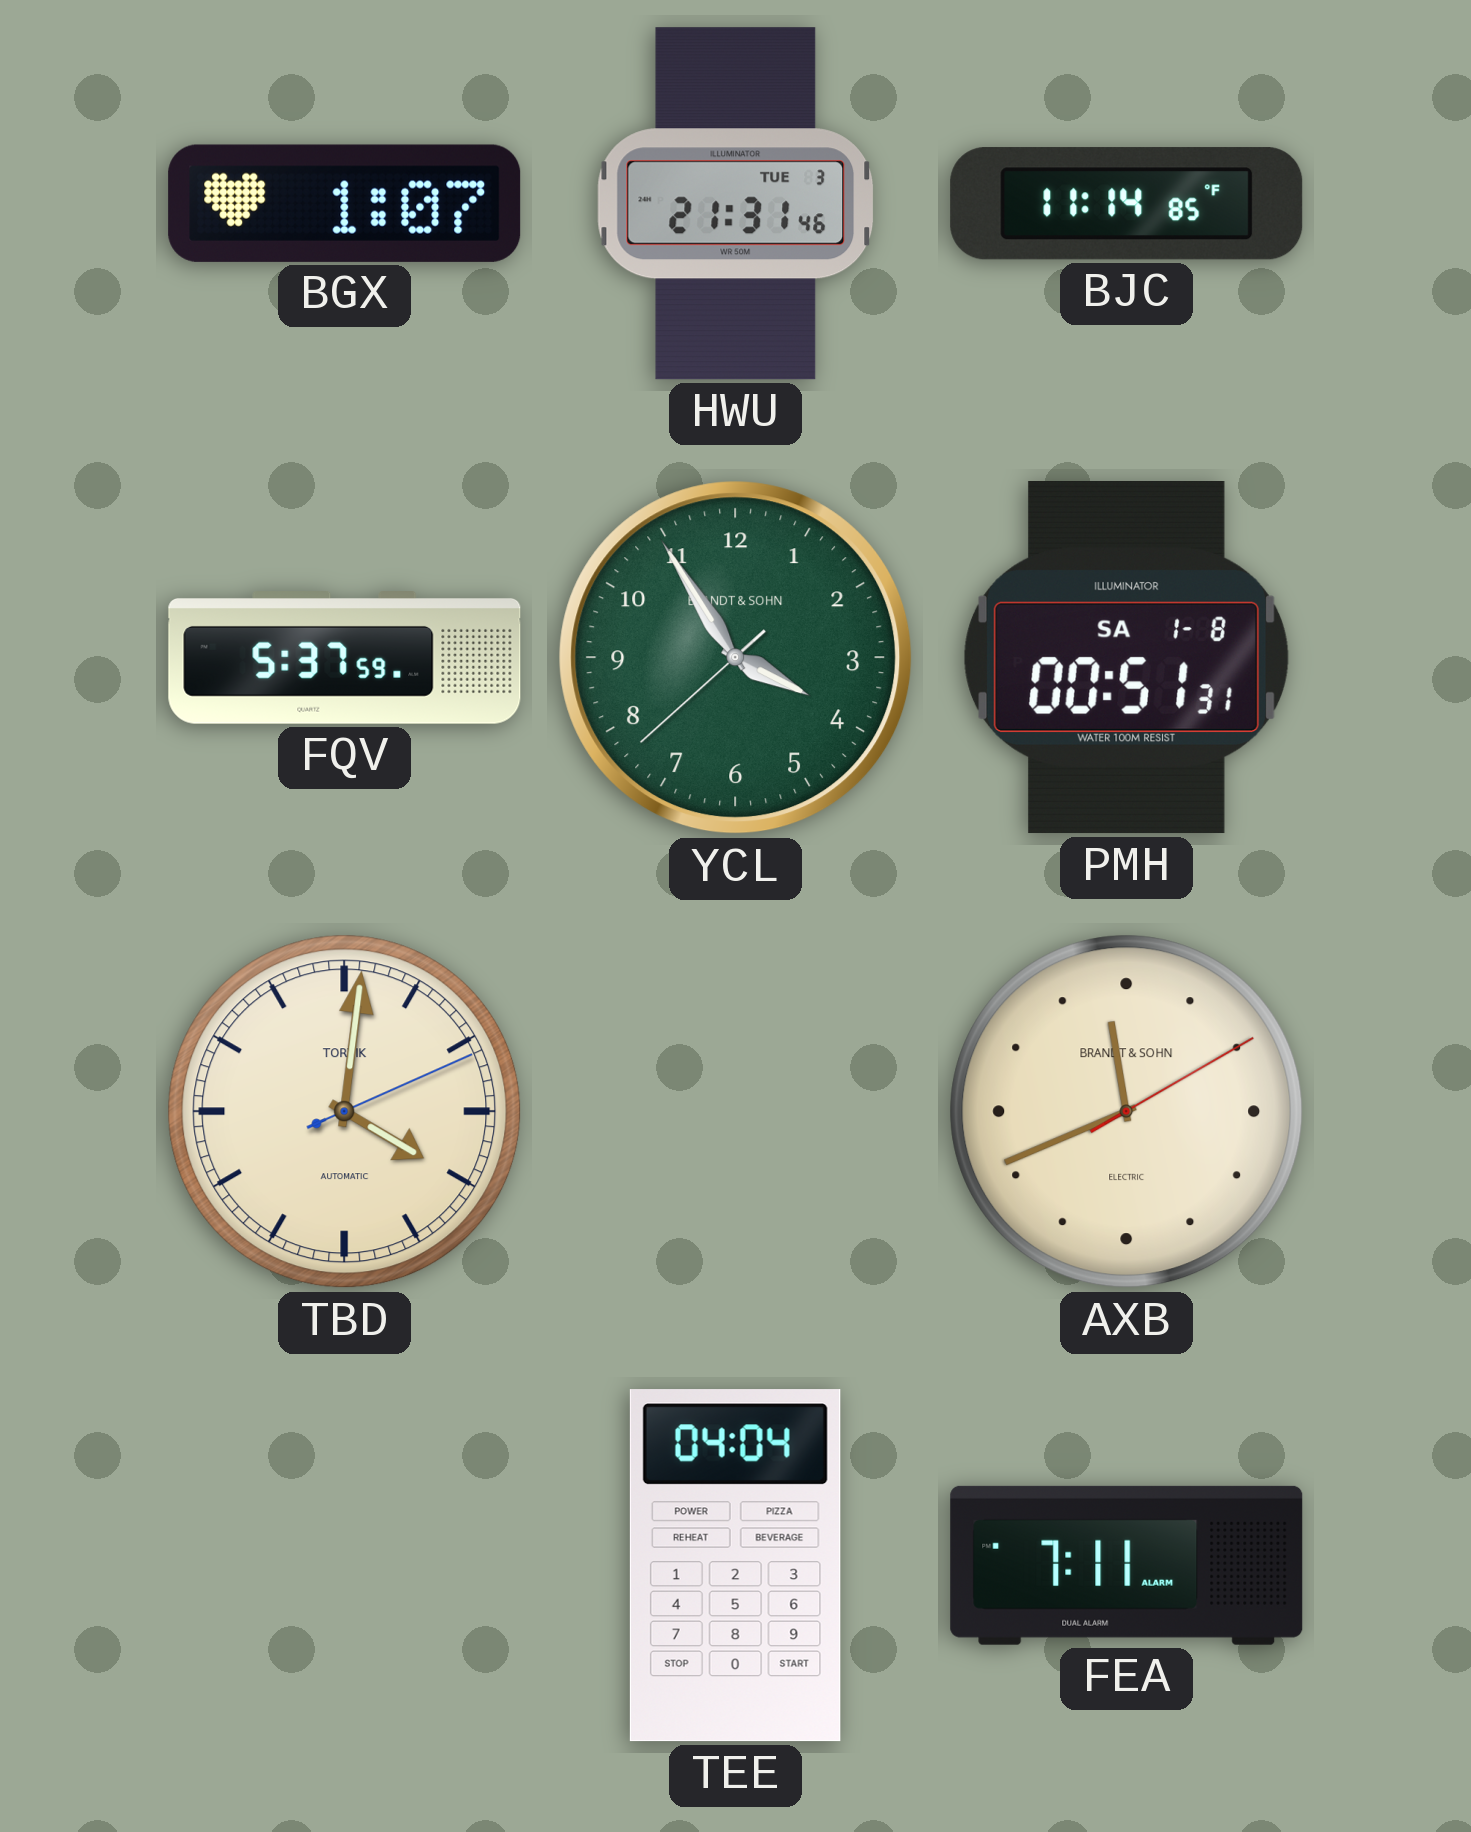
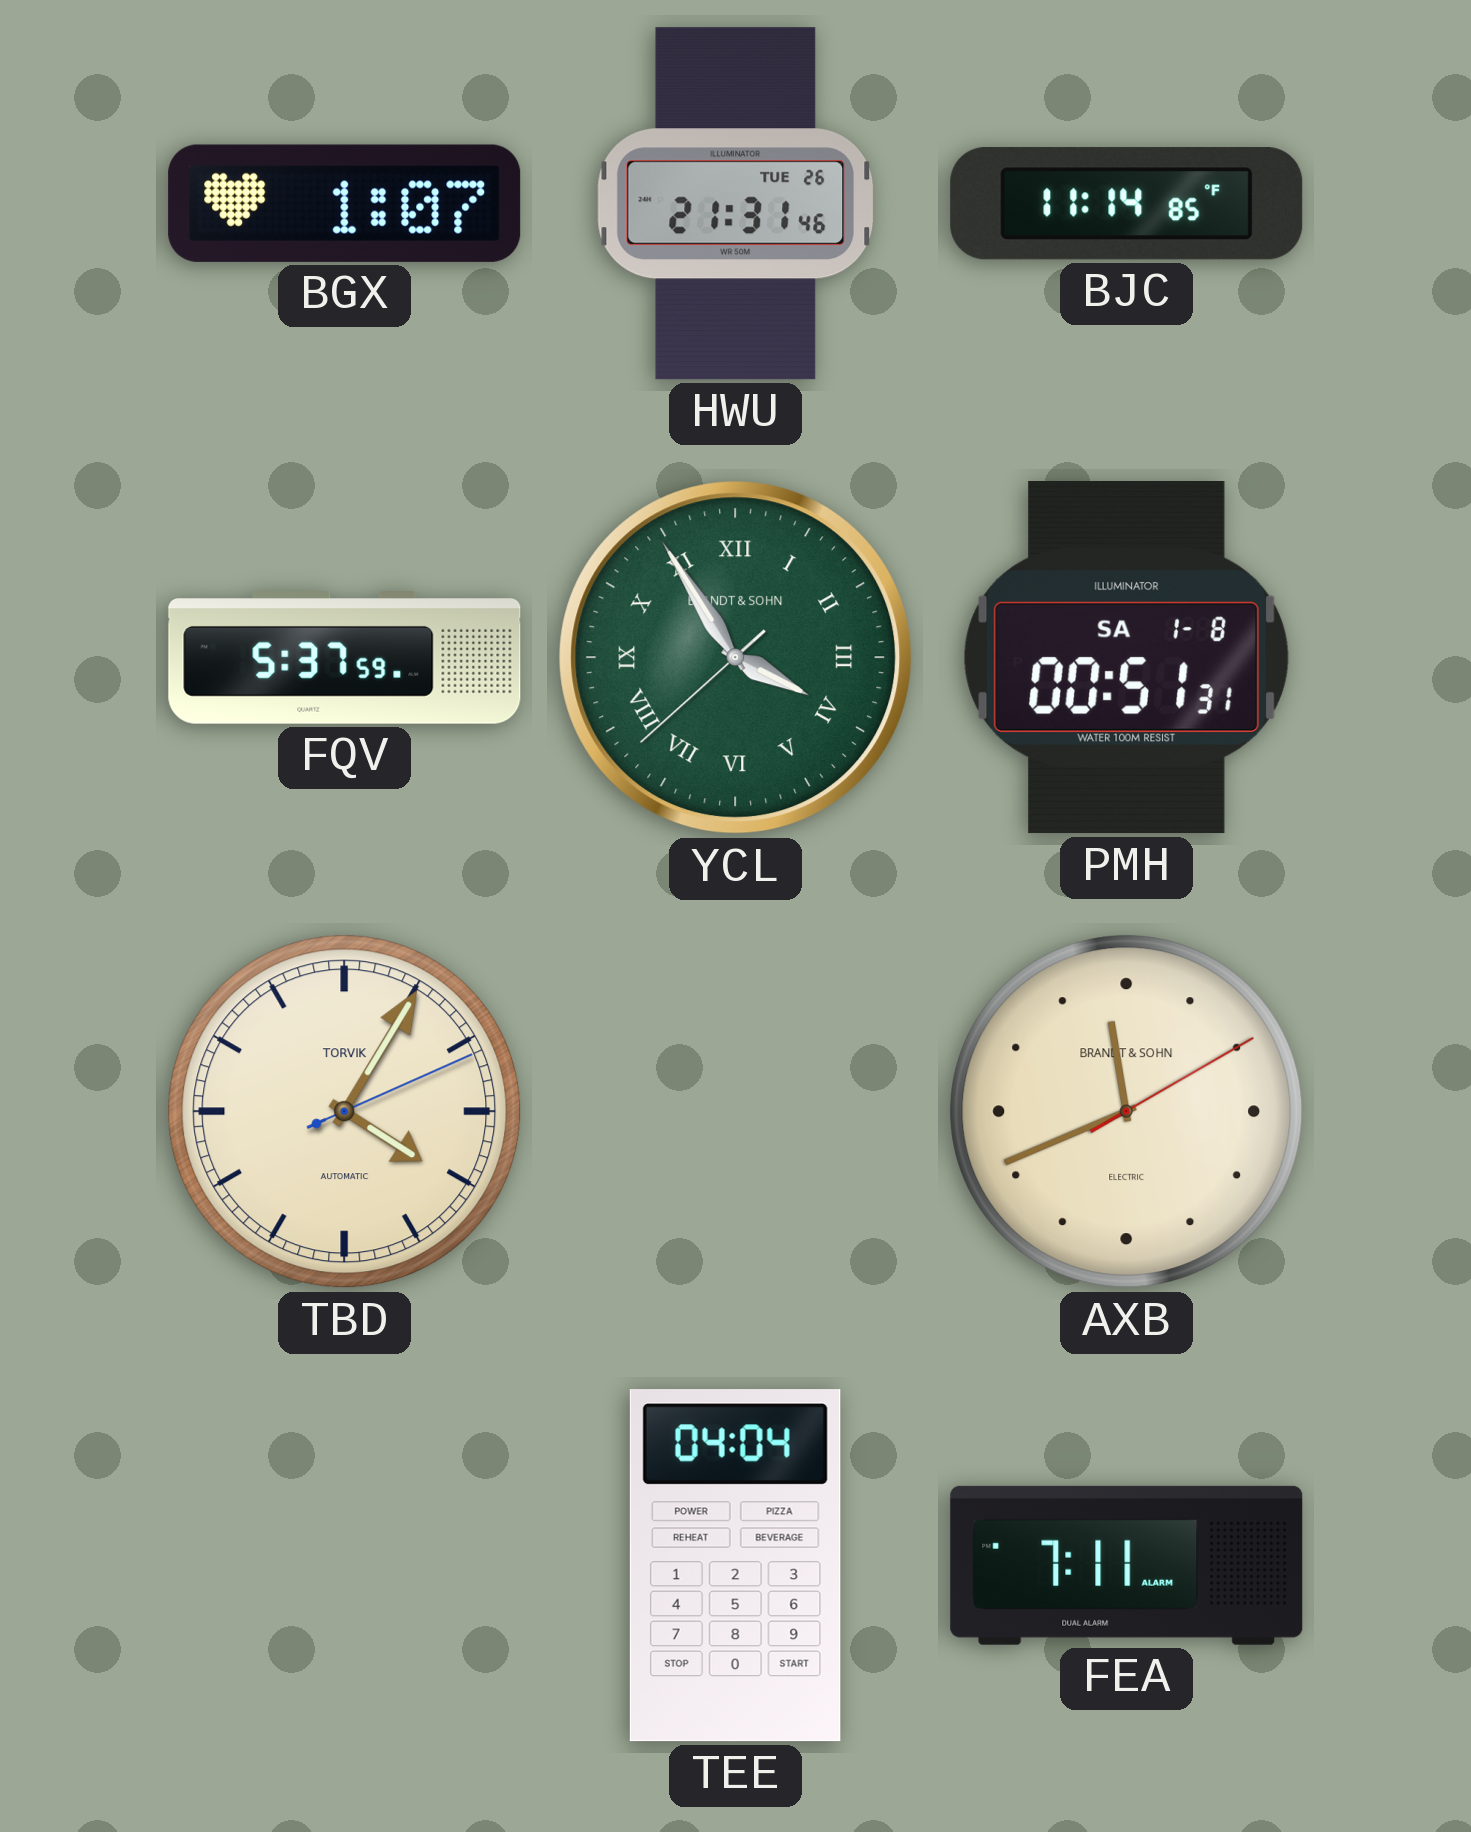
HWU date: TUE 3 -> TUE 26 (736, 204)
YCL numerals: Arabic -> Roman (736, 658)
TBD: 4:01 -> 4:05 (345, 1112)
